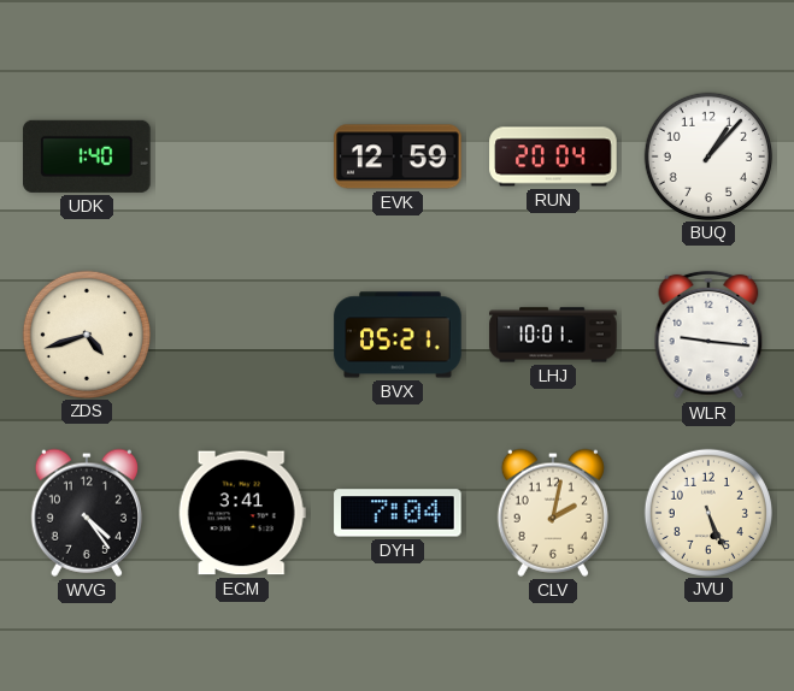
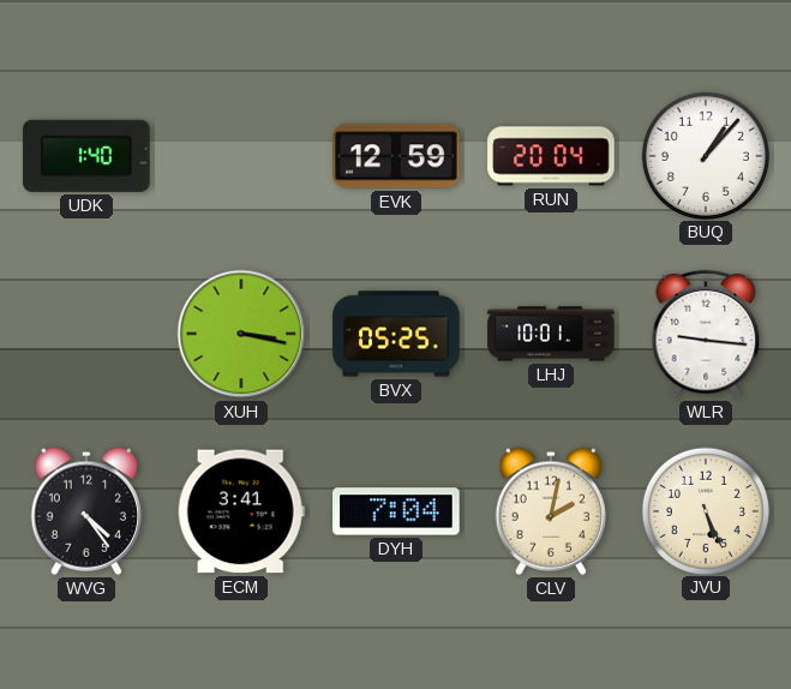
ZDS: 4:42 -> none (86, 333)
XUH: none -> 3:17 (241, 334)
BVX: 05:21 -> 05:25 (396, 334)
